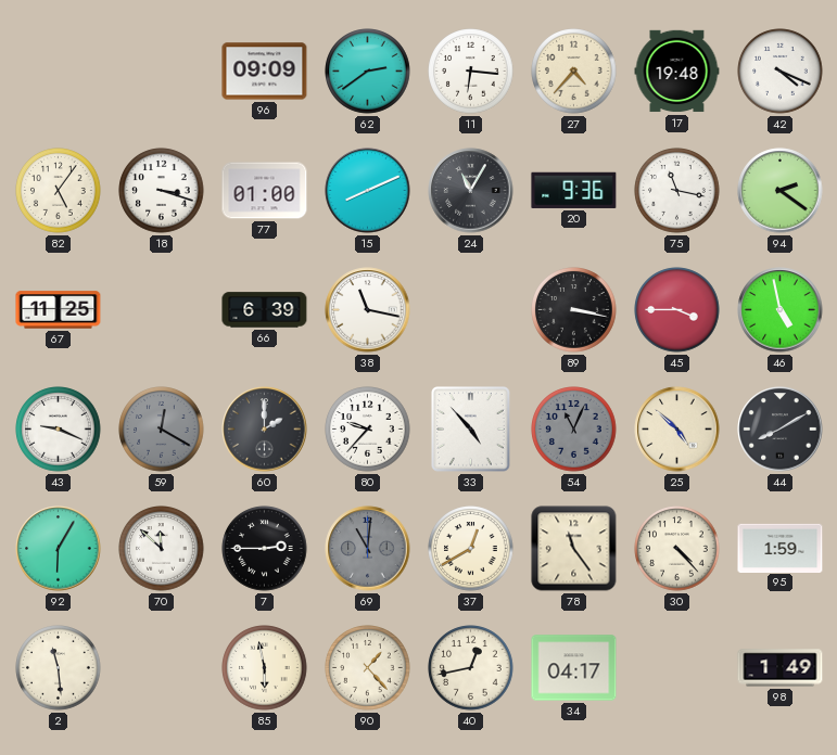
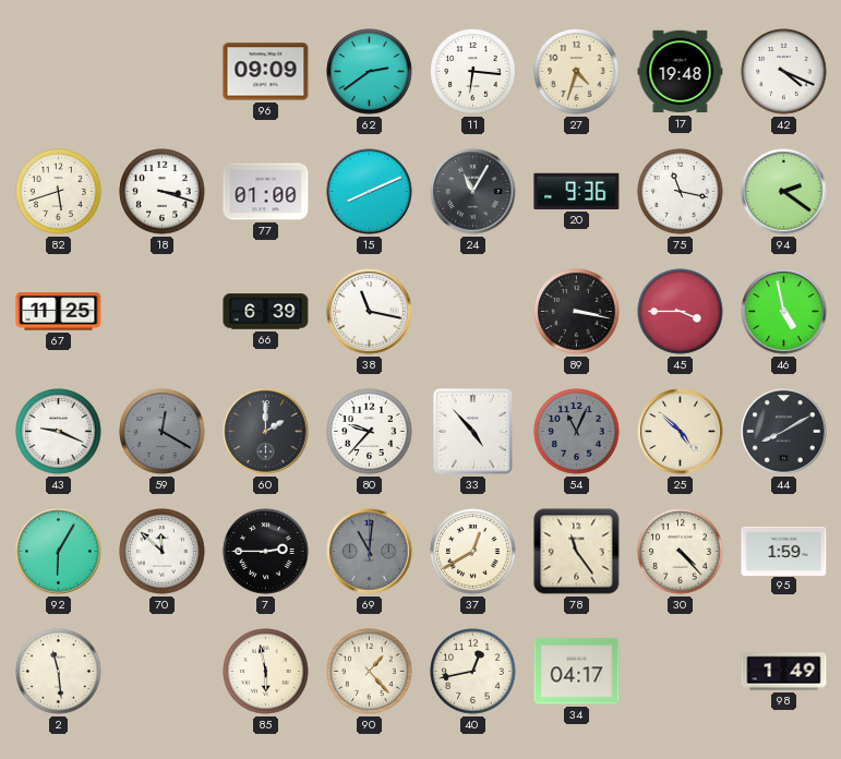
27: 4:37 -> 4:33 (577, 72)
82: 5:06 -> 5:42 (59, 192)
